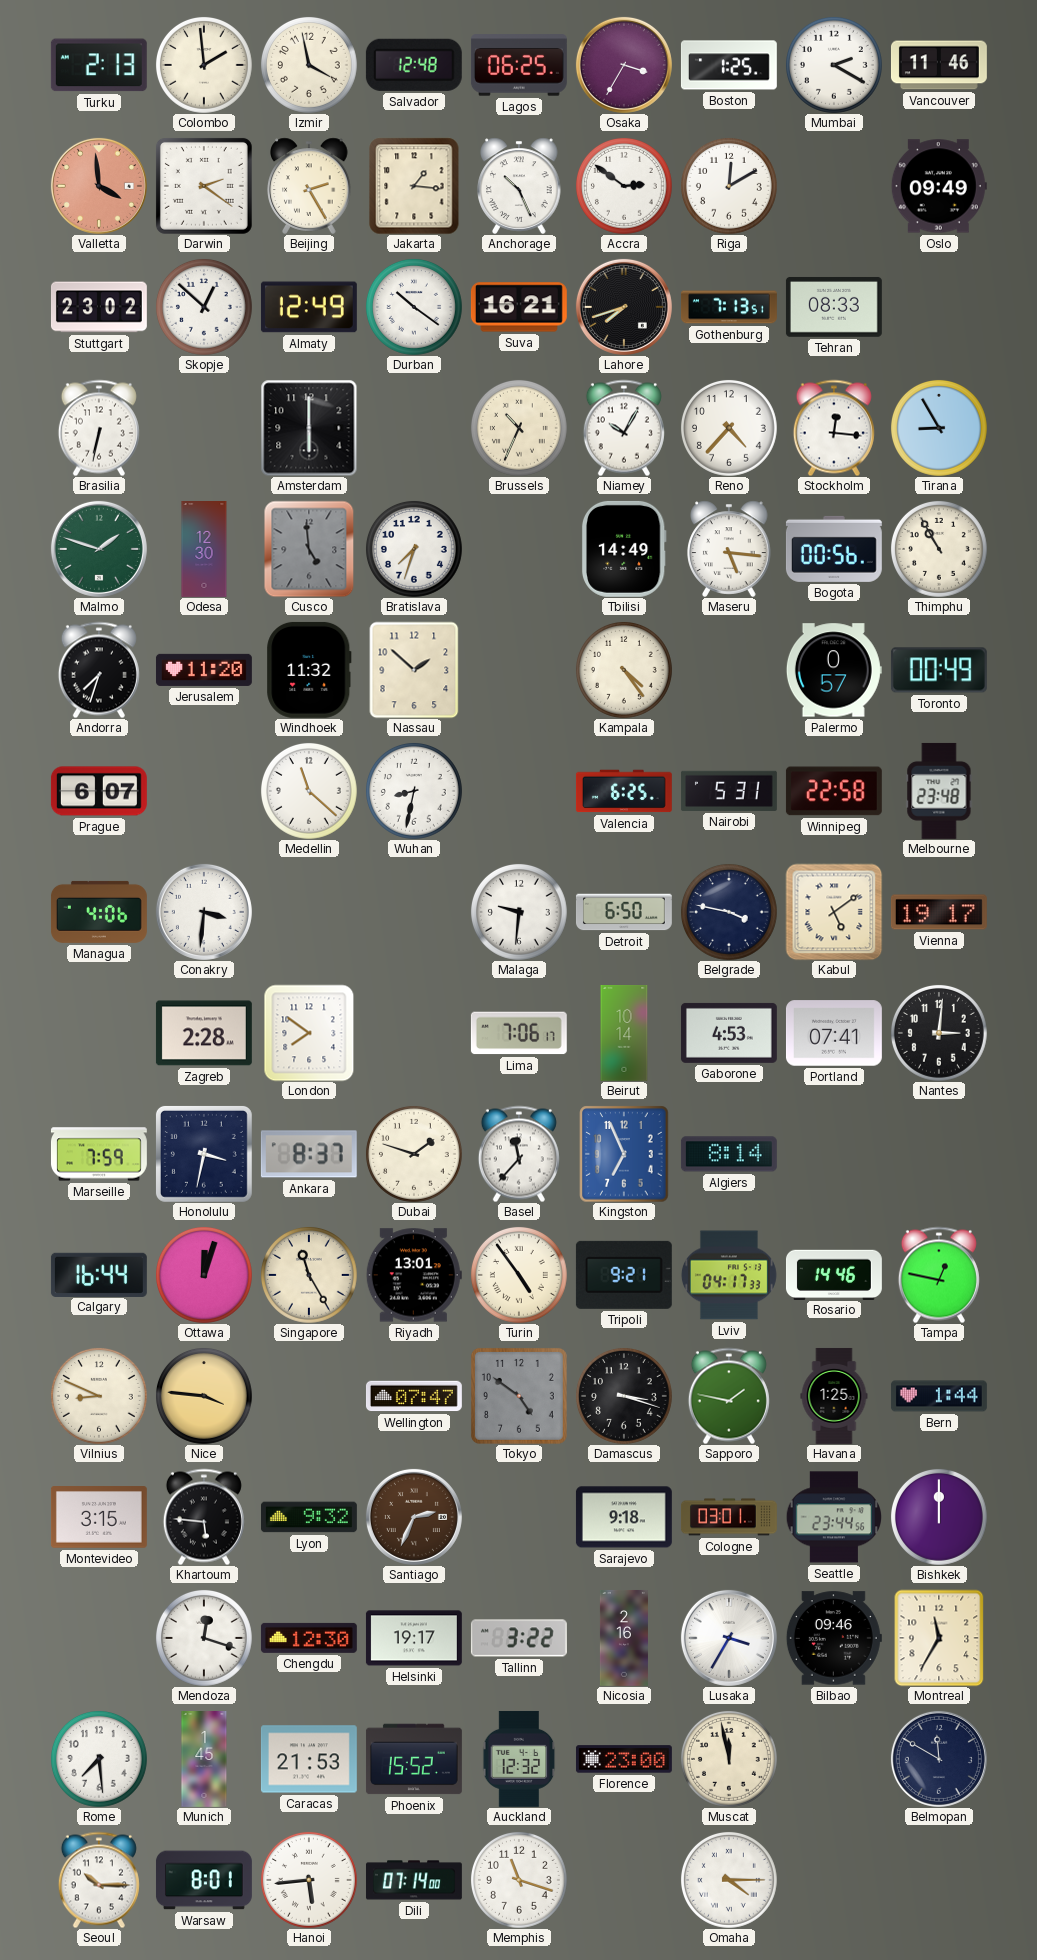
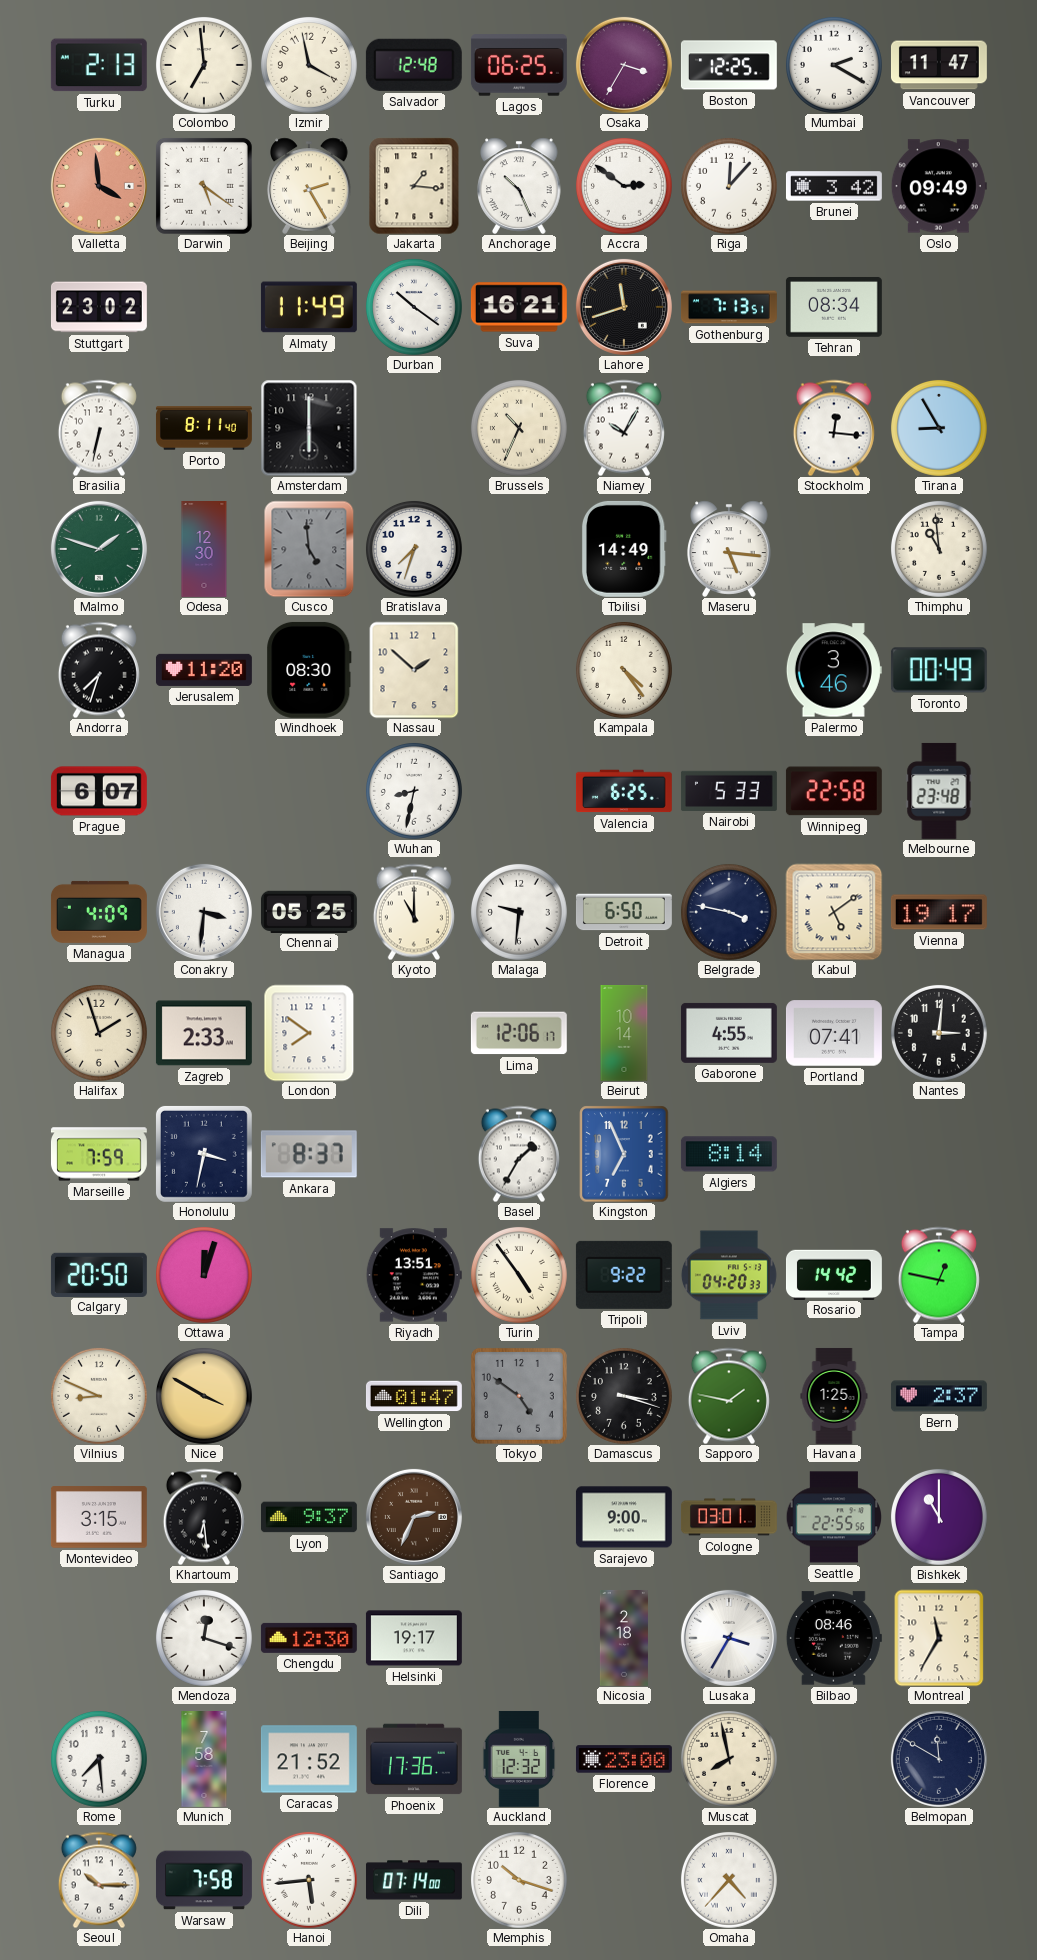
Colombo: 1:59 -> 6:59 (204, 65)
Boston: 1:25 -> 12:25 (729, 65)
Vancouver: 11:46 -> 11:47 (939, 65)
Darwin: 2:21 -> 5:21 (204, 186)
Riga: 12:10 -> 12:07 (729, 186)
Brunei: none -> 3:42 (834, 186)
Skopje: 12:52 -> none (204, 307)
Almaty: 12:49 -> 11:49 (309, 307)
Lahore: 7:42 -> 11:42 (624, 307)
Tehran: 08:33 -> 08:34 (834, 307)
Porto: none -> 8:11 (204, 428)
Reno: 4:37 -> none (729, 428)
Bogota: 00:56 -> none (834, 549)
Thimphu: 10:55 -> 10:59 (939, 549)
Windhoek: 11:32 -> 08:30 (309, 670)
Palermo: 0:57 -> 3:46 (834, 670)
Medellin: 11:22 -> none (309, 791)
Nairobi: 5:31 -> 5:33 (729, 791)
Managua: 4:06 -> 4:09 (99, 912)
Chennai: none -> 05:25 (309, 911)
Kyoto: none -> 11:00 (414, 912)
Halifax: none -> 1:57 (99, 1033)
Zagreb: 2:28 -> 2:33 (204, 1033)
Lima: 7:06 -> 12:06 (519, 1033)
Gaborone: 4:53 -> 4:55 (729, 1033)
Dubai: 1:48 -> none (414, 1154)
Basel: 11:37 -> 1:35 (519, 1154)
Calgary: 16:44 -> 20:50 (99, 1274)
Singapore: 11:25 -> none (309, 1275)
Riyadh: 13:01 -> 13:51 (414, 1275)
Tripoli: 9:21 -> 9:22 (624, 1275)
Lviv: 04:17 -> 04:20 (729, 1275)
Rosario: 14:46 -> 14:42 (834, 1274)
Nice: 3:46 -> 3:50 (204, 1396)
Wellington: 07:47 -> 01:47 (414, 1396)
Bern: 1:44 -> 2:37 (939, 1396)
Khartoum: 5:46 -> 6:29 (204, 1517)
Lyon: 9:32 -> 9:37 (309, 1517)
Sarajevo: 9:18 -> 9:00 (624, 1517)
Seattle: 23:44 -> 22:55 (833, 1517)
Bishkek: 12:00 -> 11:00 (939, 1517)
Tallinn: 3:22 -> none (519, 1638)
Nicosia: 2:16 -> 2:18 (624, 1638)
Bilbao: 09:46 -> 08:46 (834, 1638)
Munich: 1:45 -> 7:58 (204, 1760)
Caracas: 21:53 -> 21:52 (309, 1759)
Phoenix: 15:52 -> 17:36 (414, 1759)
Muscat: 11:58 -> 7:58 (729, 1759)
Warsaw: 8:01 -> 7:58 (204, 1880)
Memphis: 11:18 -> 10:18 (519, 1880)
Omaha: 4:15 -> 4:37 (729, 1880)
